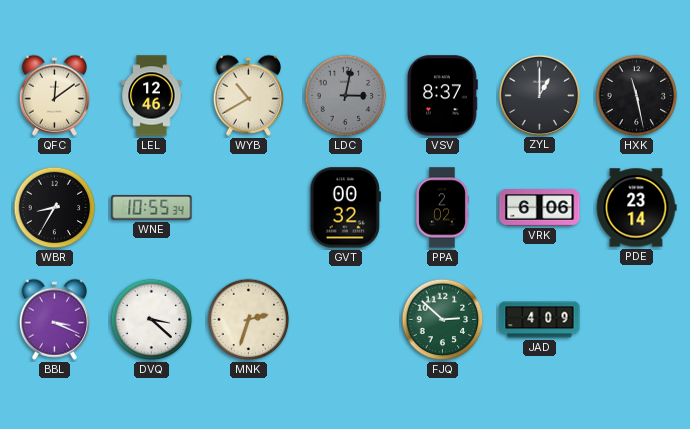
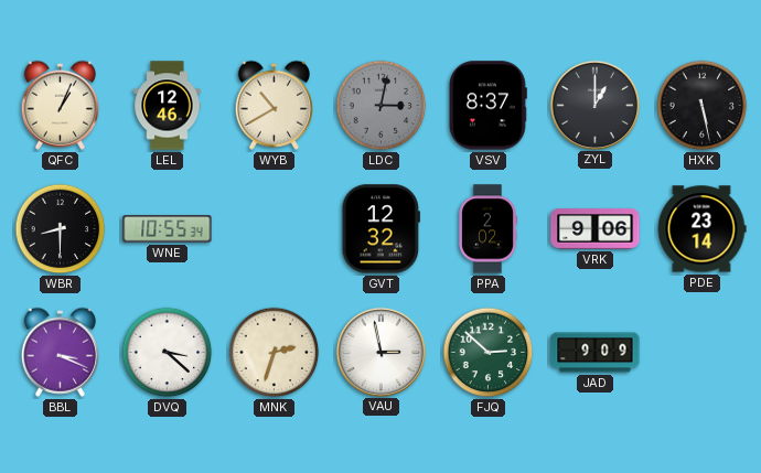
QFC: 12:09 -> 1:04 (60, 105)
HXK: 11:28 -> 5:28 (703, 106)
WBR: 8:35 -> 8:30 (61, 229)
GVT: 00:32 -> 12:32 (380, 229)
VRK: 6:06 -> 9:06 (596, 229)
VAU: none -> 2:58 (380, 352)
JAD: 4:09 -> 9:09 (596, 353)
